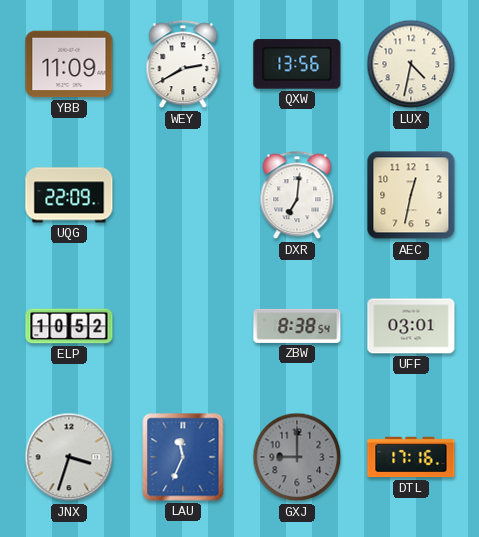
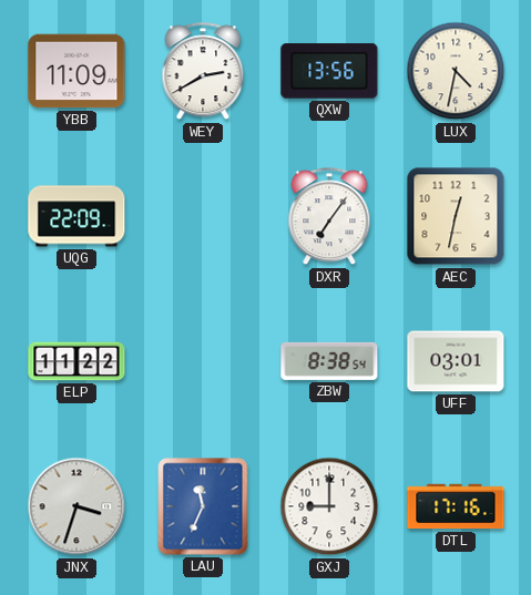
DXR: 7:01 -> 7:06 (329, 217)
ELP: 10:52 -> 11:22 (76, 361)
GXJ dial: grey -> white (329, 506)
